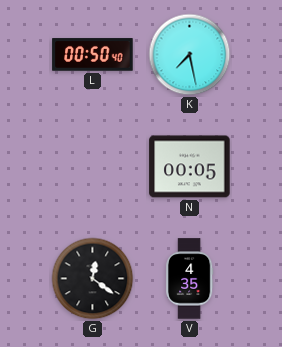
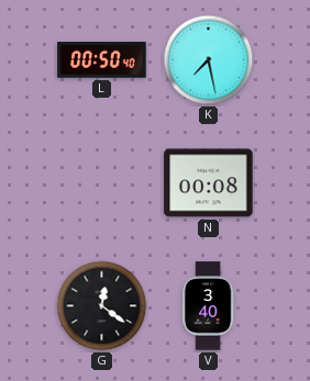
N: 00:05 -> 00:08 (209, 183)
V: 4:35 -> 3:40 (208, 306)
